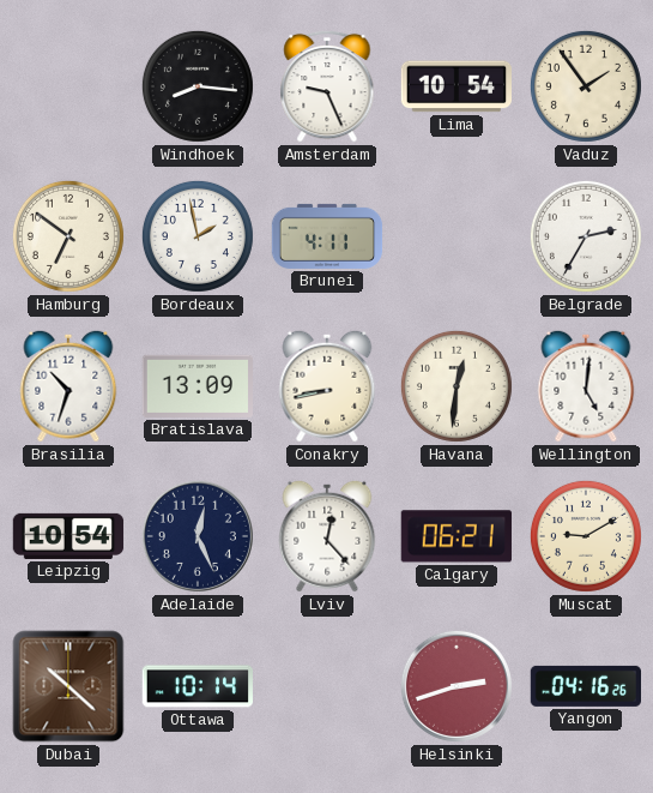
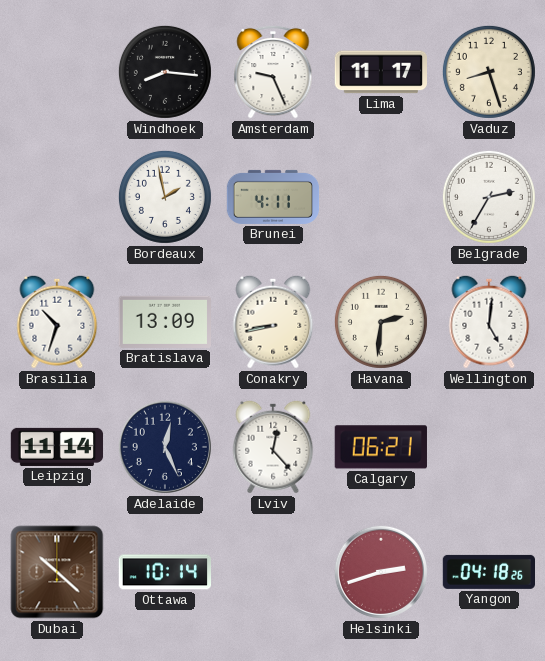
Lima: 10:54 -> 11:17 (380, 72)
Vaduz: 1:54 -> 8:27 (489, 72)
Hamburg: 6:51 -> none (68, 236)
Havana: 12:31 -> 2:31 (381, 322)
Leipzig: 10:54 -> 11:14 (57, 447)
Muscat: 9:10 -> none (586, 536)
Yangon: 04:16 -> 04:18 (488, 572)
